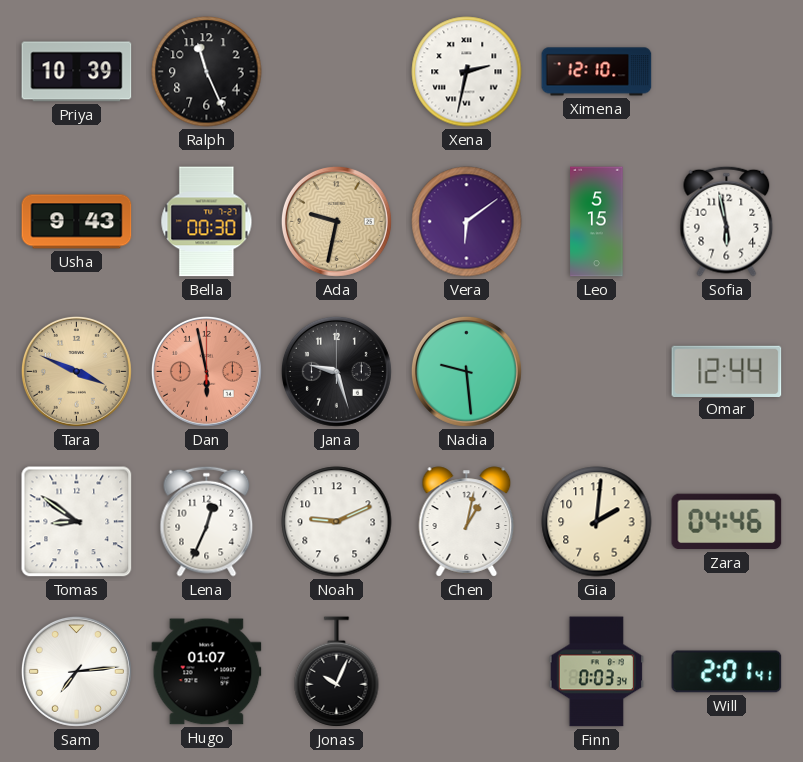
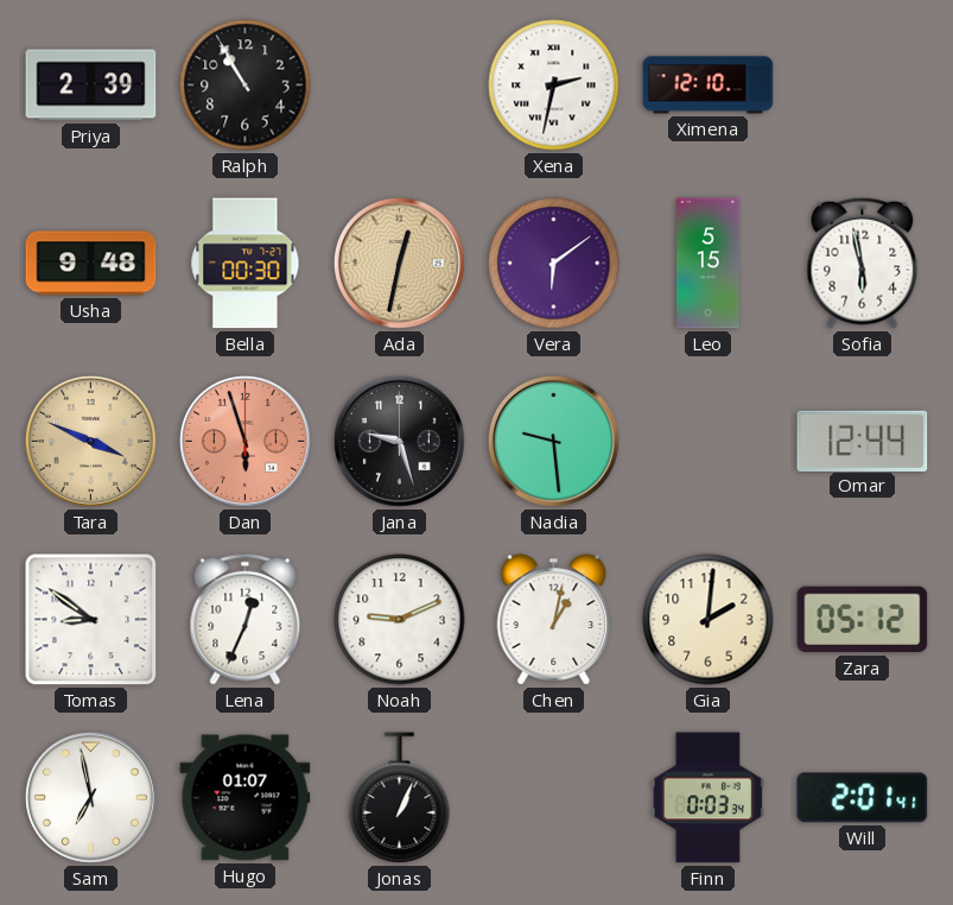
Priya: 10:39 -> 2:39 (91, 86)
Ralph: 11:26 -> 10:55 (246, 86)
Usha: 9:43 -> 9:48 (91, 264)
Ada: 9:32 -> 12:32 (399, 262)
Dan: 5:58 -> 5:57 (244, 441)
Zara: 04:46 -> 05:12 (863, 620)
Sam: 7:14 -> 6:58 (90, 797)
Jonas: 10:04 -> 1:04 (400, 798)
